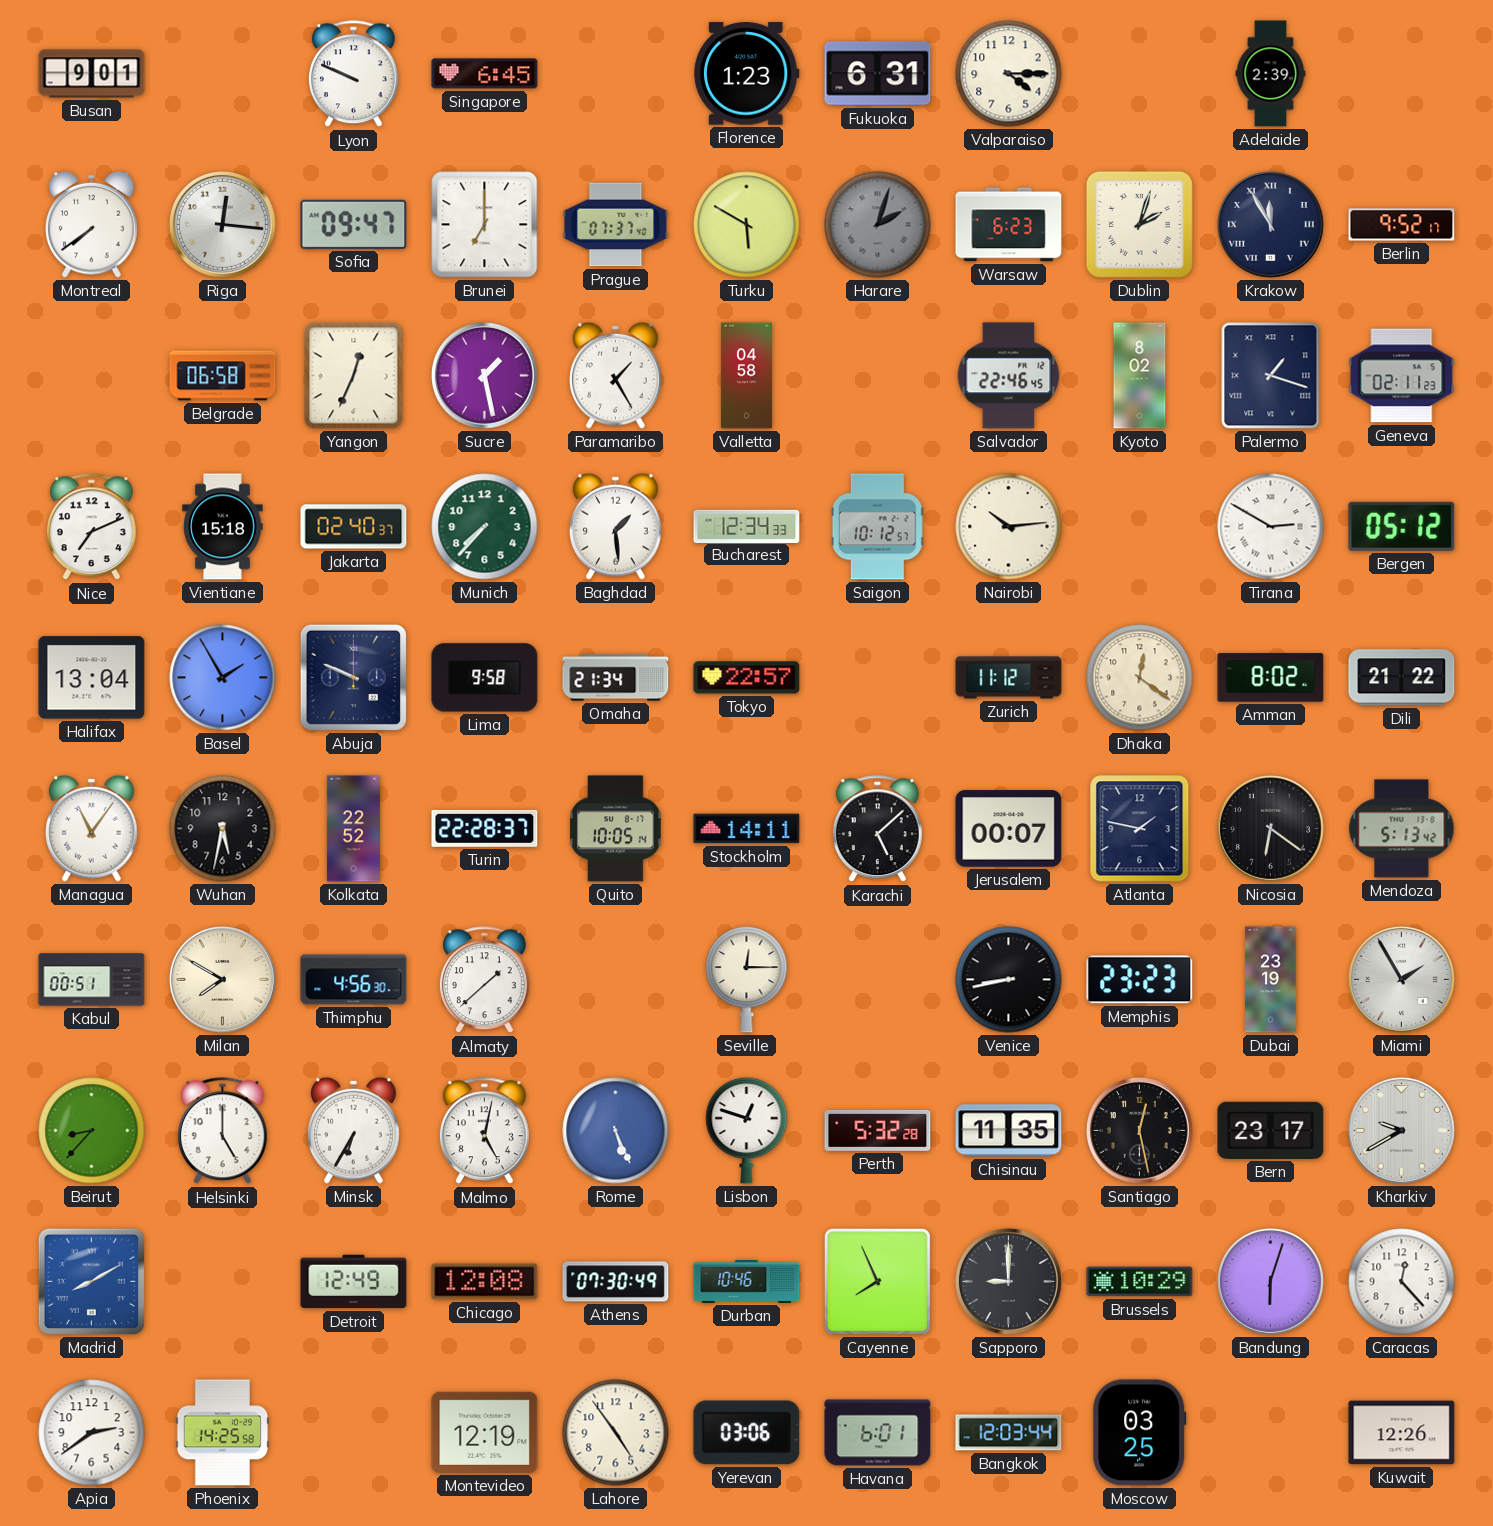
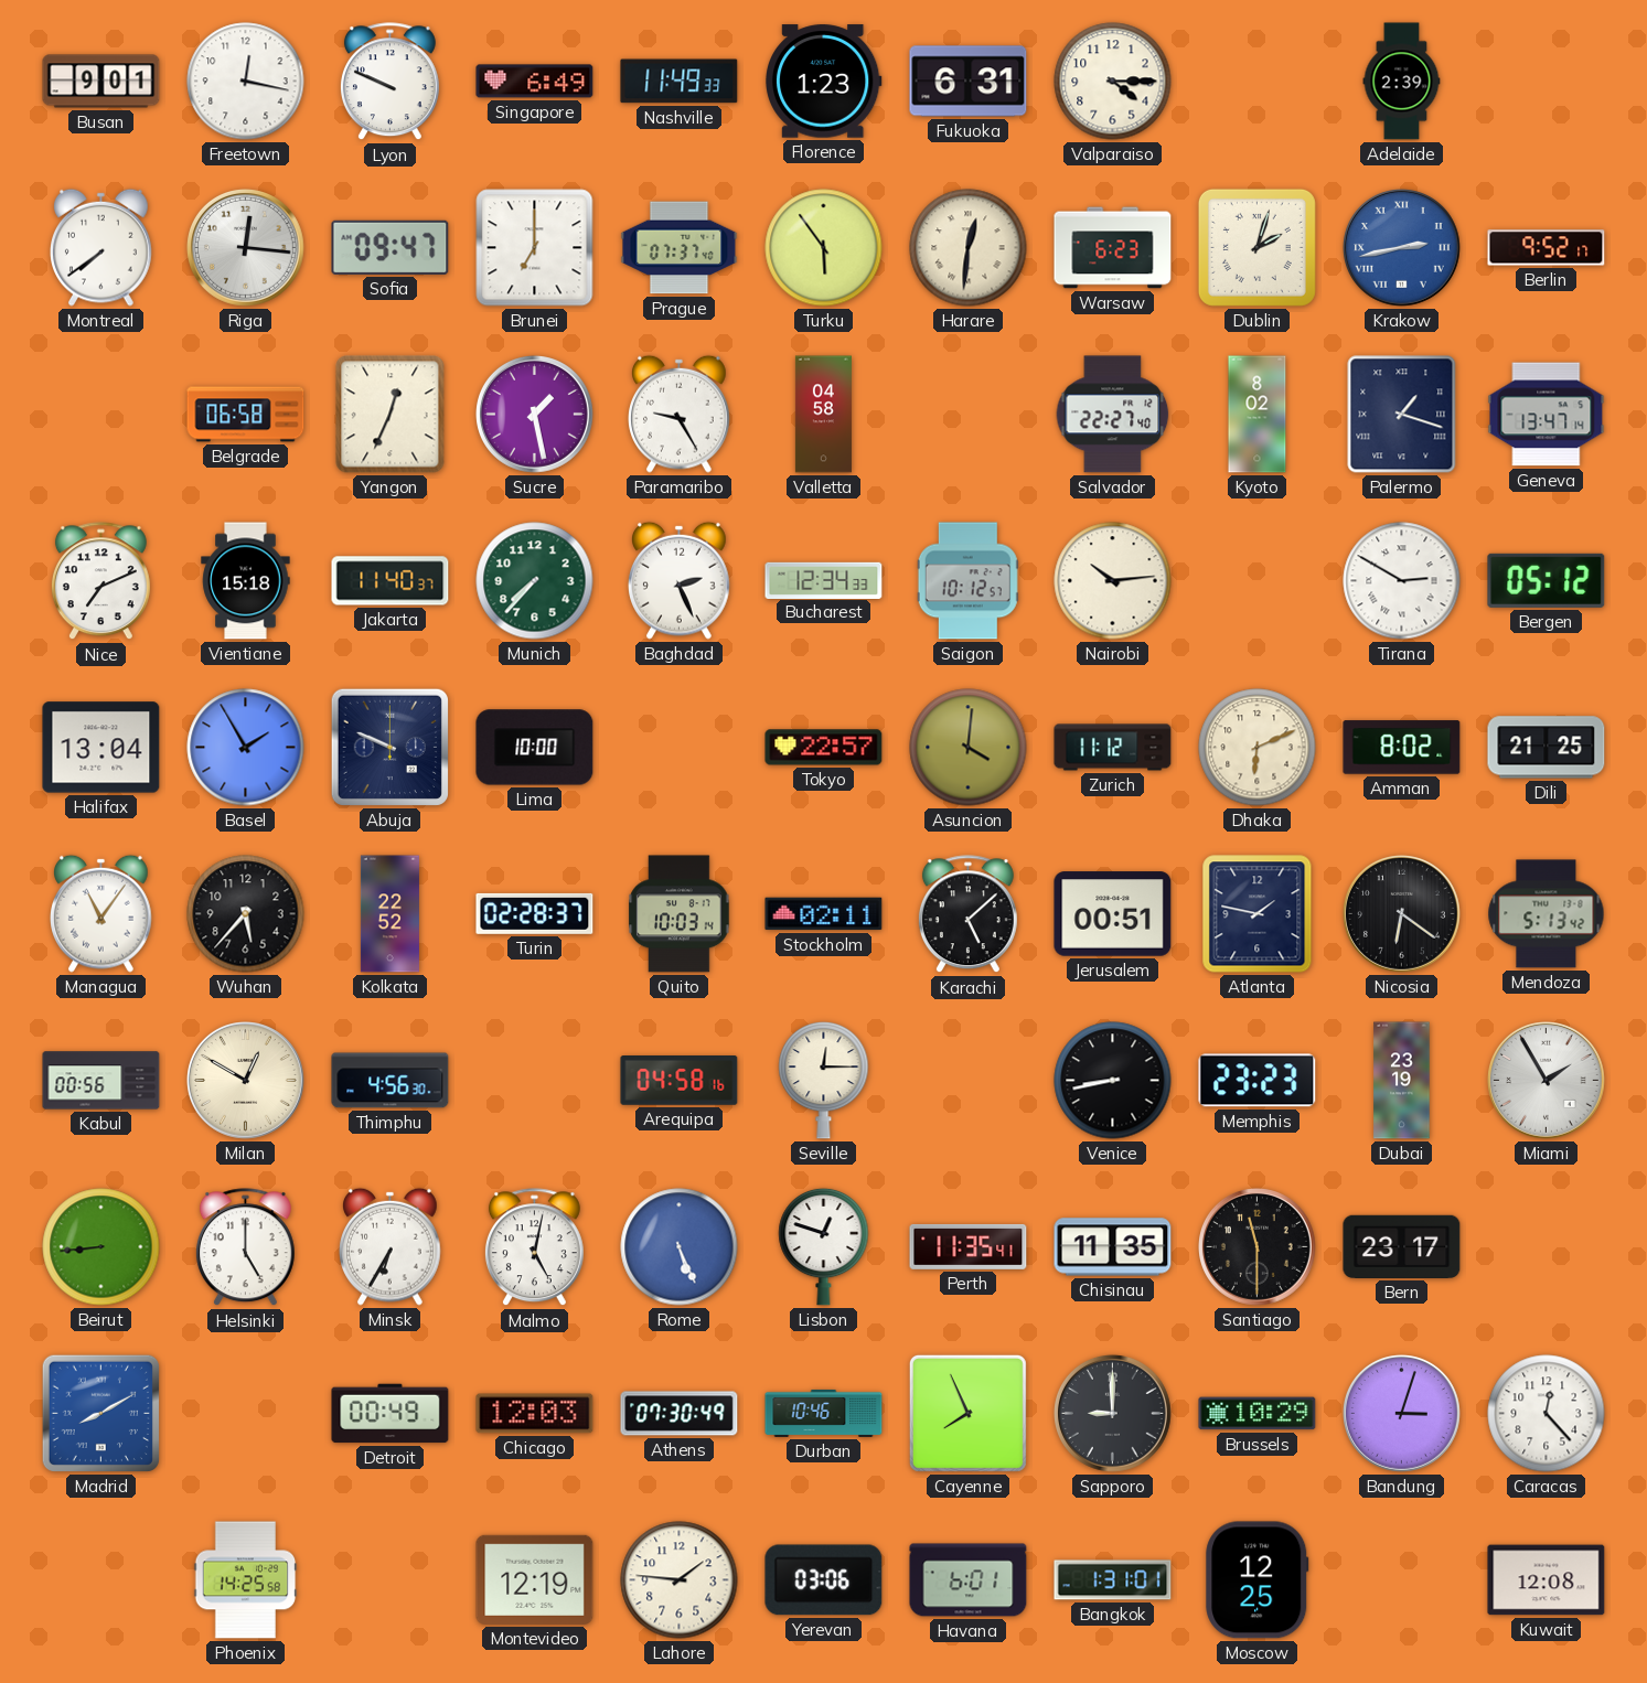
Freetown: none -> 12:17 (246, 82)
Singapore: 6:45 -> 6:49 (535, 82)
Nashville: none -> 11:49 (680, 82)
Turku: 5:50 -> 5:54 (824, 248)
Harare: 2:03 -> 12:31 (969, 248)
Harare dial: grey -> cream (969, 248)
Krakow: 11:55 -> 2:43 (1402, 248)
Krakow dial: navy -> blue (1402, 248)
Paramaribo: 1:25 -> 9:25 (680, 414)
Salvador: 22:46 -> 22:27 (1113, 415)
Geneva: 02:11 -> 13:47 (1547, 415)
Jakarta: 02:40 -> 11:40 (391, 581)
Baghdad: 1:29 -> 2:26 (680, 580)
Lima: 9:58 -> 10:00 (535, 748)
Omaha: 21:34 -> none (616, 678)
Asuncion: none -> 4:01 (969, 748)
Dhaka: 12:21 -> 6:11 (1258, 748)
Dili: 21:22 -> 21:25 (1547, 748)
Wuhan: 5:32 -> 5:37 (246, 914)
Turin: 22:28 -> 02:28 (535, 913)
Quito: 10:05 -> 10:03 (680, 914)
Stockholm: 14:11 -> 02:11 (824, 914)
Jerusalem: 00:07 -> 00:51 (1113, 914)
Kabul: 00:51 -> 00:56 (101, 1081)
Milan: 7:50 -> 12:50 (246, 1081)
Almaty: 1:38 -> none (484, 980)
Arequipa: none -> 04:58 (680, 1081)
Beirut: 8:37 -> 8:44 (101, 1247)
Perth: 5:32 -> 11:35 (969, 1246)
Santiago: 12:28 -> 11:30 (1258, 1247)
Kharkiv: 9:40 -> none (1402, 1131)
Detroit: 12:49 -> 00:49 (391, 1414)
Chicago: 12:08 -> 12:03 (535, 1414)
Bandung: 6:03 -> 3:03 (1402, 1414)
Apia: 2:39 -> none (92, 1433)
Lahore: 4:54 -> 1:46 (680, 1580)
Bangkok: 12:03 -> 1:31 (1113, 1580)
Moscow: 03:25 -> 12:25 (1258, 1580)
Kuwait: 12:26 -> 12:08 (1547, 1580)
